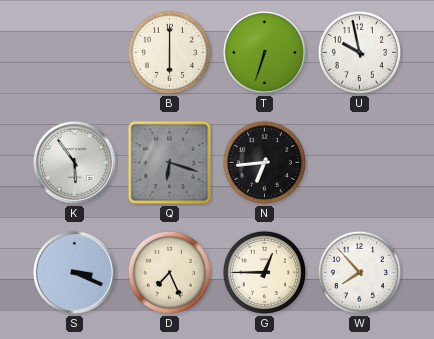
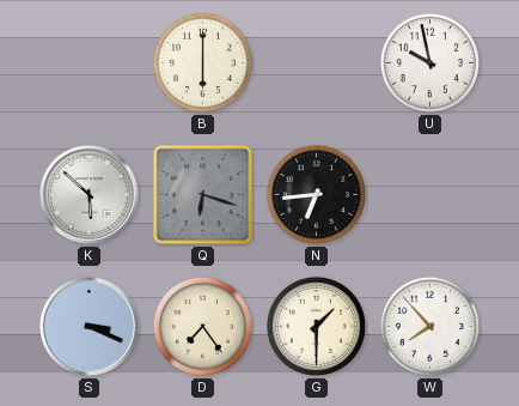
T: 6:33 -> none (264, 52)
K: 5:54 -> 5:52 (88, 194)
D: 7:26 -> 7:24 (202, 326)
G: 12:45 -> 1:30 (316, 326)
